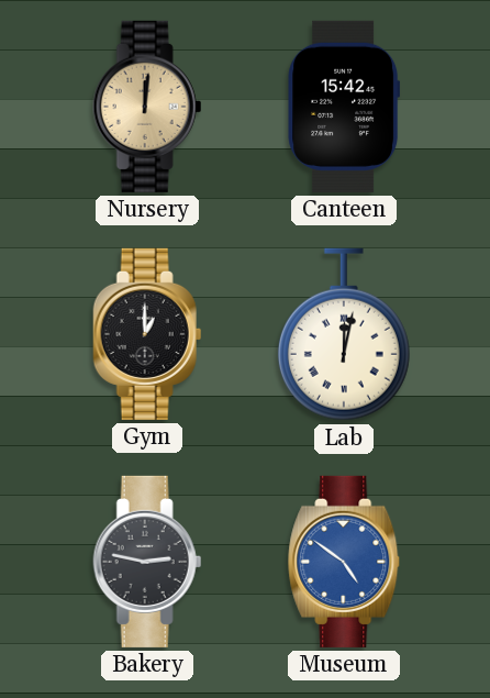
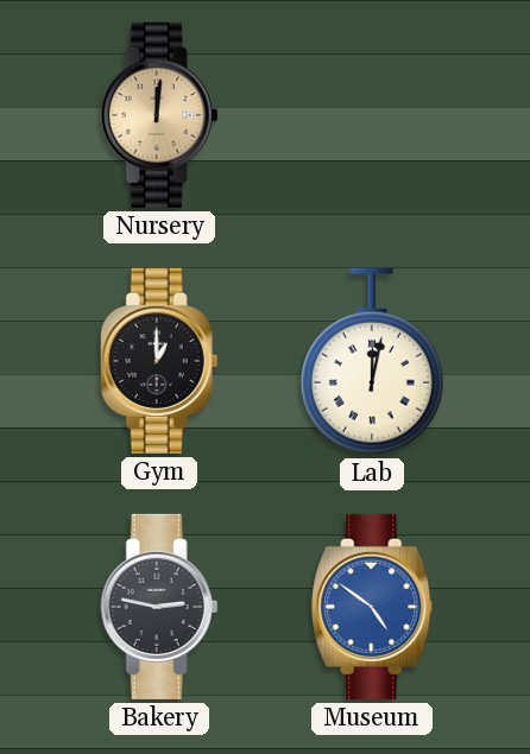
Canteen: 15:42 -> none (344, 107)
